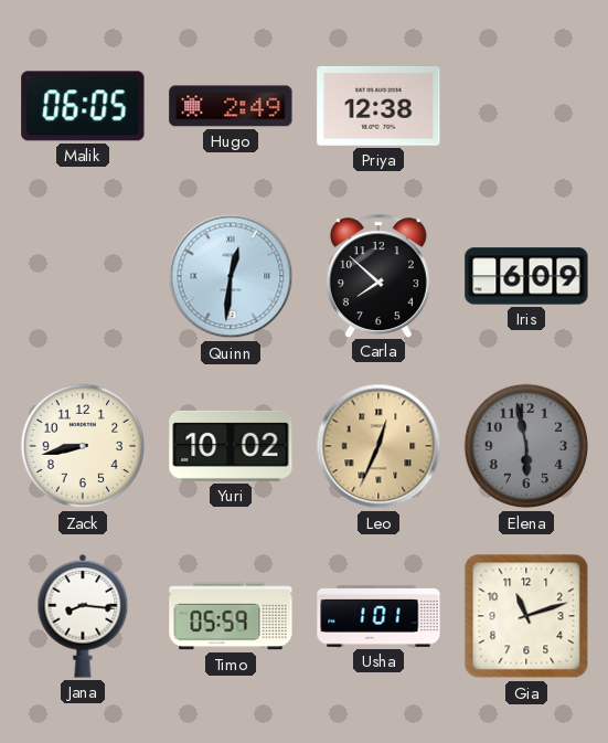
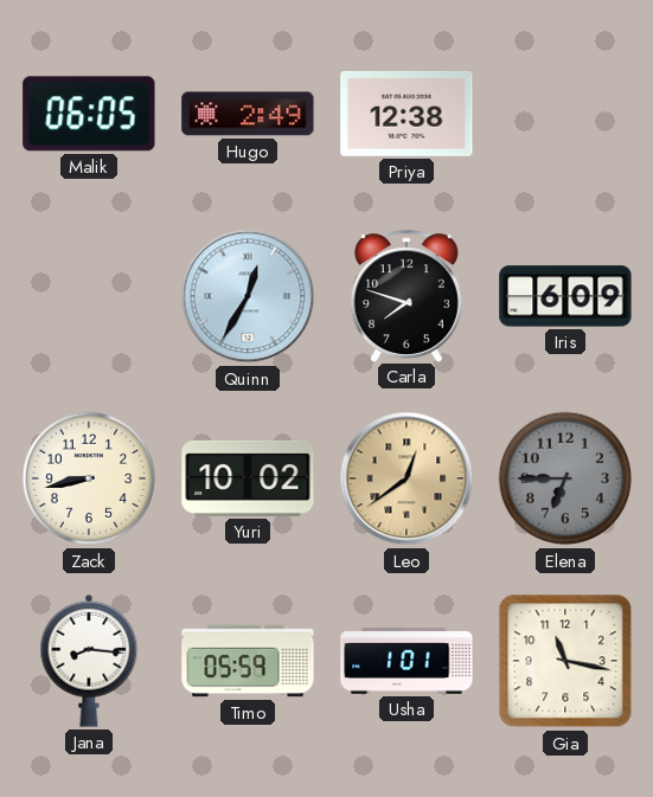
Quinn: 12:31 -> 12:35 (248, 296)
Carla: 7:52 -> 7:48 (406, 296)
Leo: 12:34 -> 12:39 (406, 478)
Elena: 5:58 -> 6:45 (565, 478)
Gia: 11:12 -> 11:17 (565, 661)
